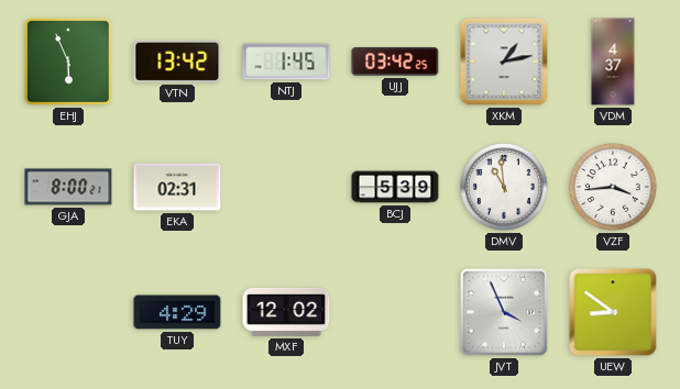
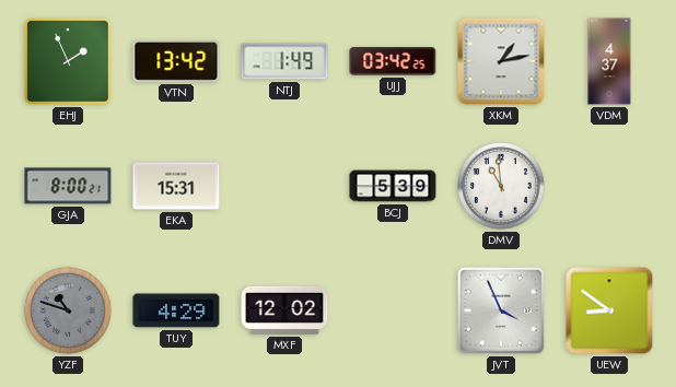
EHJ: 5:56 -> 1:56 (69, 62)
NTJ: 1:45 -> 1:49 (284, 61)
EKA: 02:31 -> 15:31 (176, 186)
VZF: 3:44 -> none (613, 187)
YZF: none -> 10:48 (68, 310)
